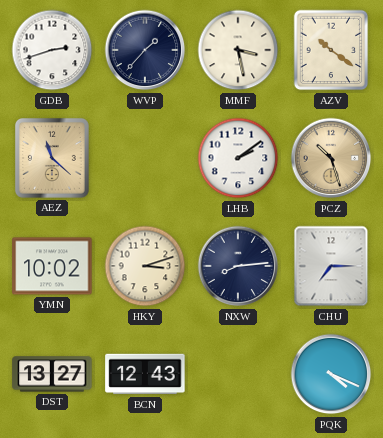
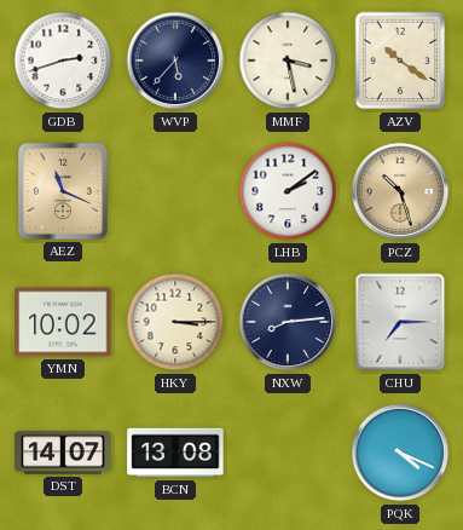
WVP: 1:37 -> 5:37 (175, 61)
AEZ: 11:22 -> 11:19 (63, 191)
HKY: 3:12 -> 3:15 (175, 322)
DST: 13:27 -> 14:07 (63, 453)
BCN: 12:43 -> 13:08 (175, 453)
